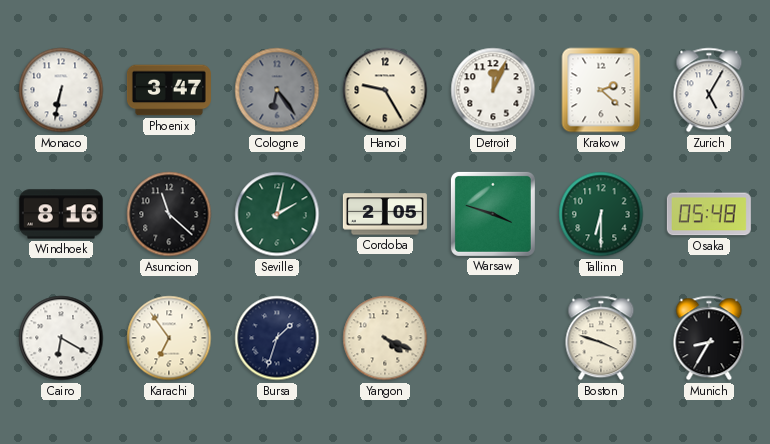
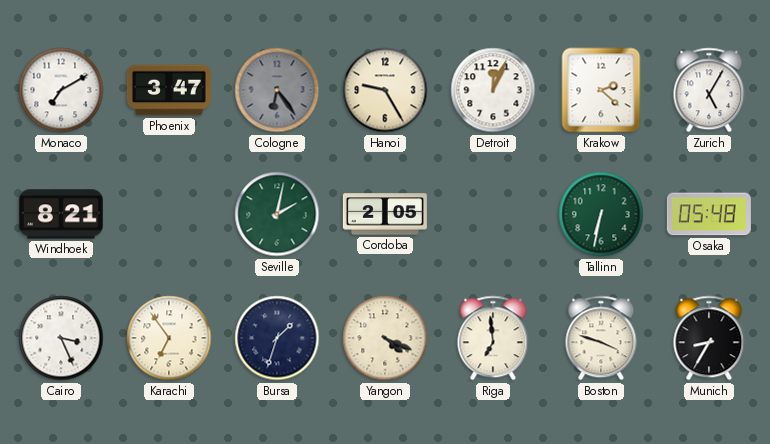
Monaco: 6:32 -> 7:10 (61, 90)
Windhoek: 8:16 -> 8:21 (61, 214)
Asuncion: 11:22 -> none (169, 214)
Warsaw: 3:48 -> none (493, 214)
Tallinn: 6:30 -> 6:32 (601, 214)
Cairo: 6:20 -> 3:26 (61, 338)
Riga: none -> 6:59 (493, 338)
